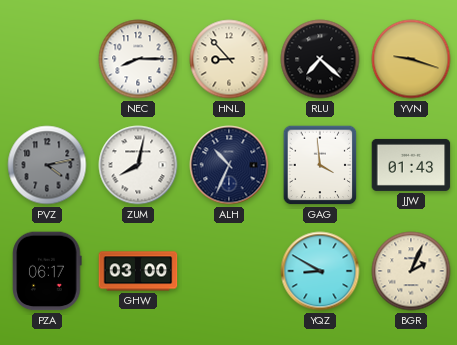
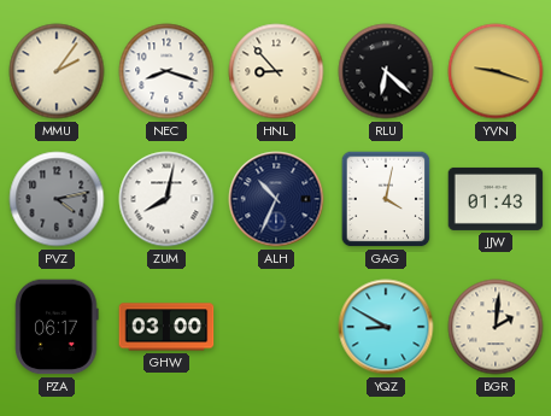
MMU: none -> 2:06 (57, 71)
NEC: 8:15 -> 8:18 (166, 71)
RLU: 7:22 -> 6:22 (386, 71)
GAG: 3:59 -> 4:02 (386, 199)
BGR: 2:04 -> 2:01 (496, 327)
